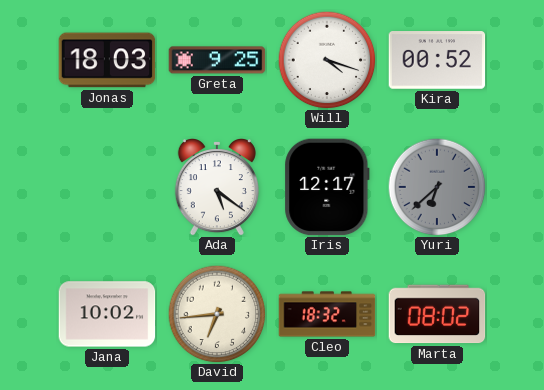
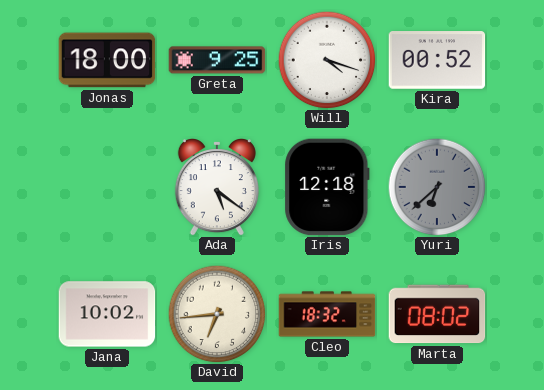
Jonas: 18:03 -> 18:00 (107, 60)
Iris: 12:17 -> 12:18 (327, 187)
